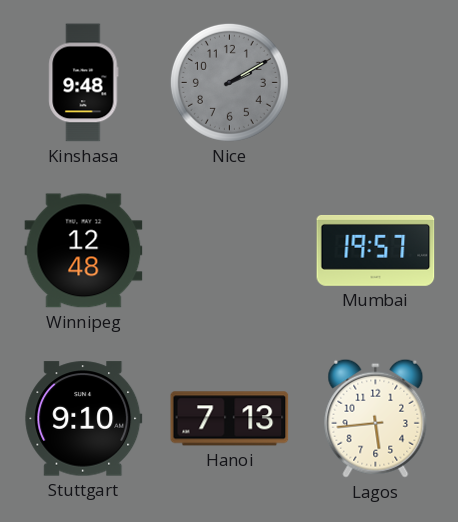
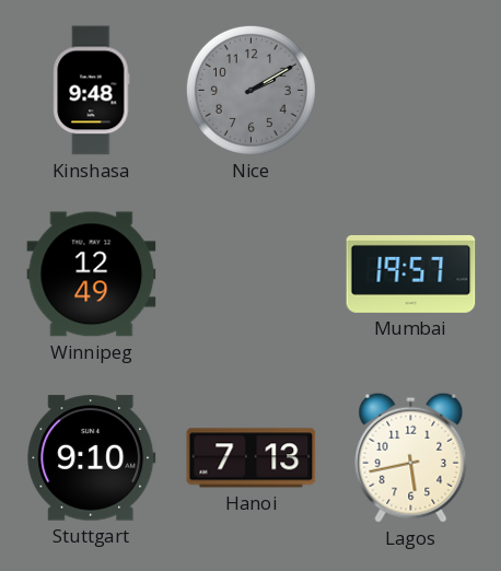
Winnipeg: 12:48 -> 12:49 (92, 275)
Lagos: 5:44 -> 5:43 (411, 457)
